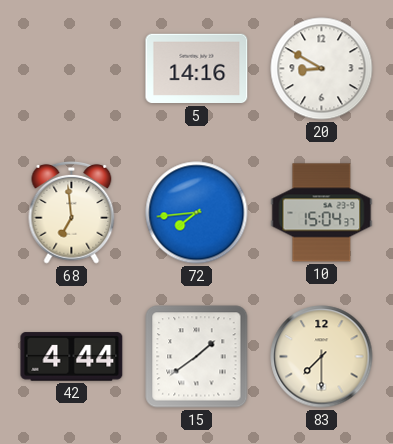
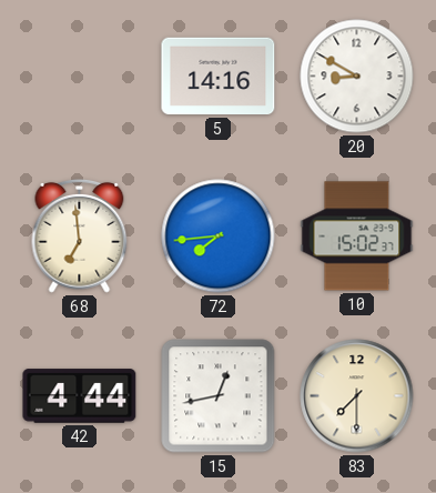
10: 15:04 -> 15:02 (357, 237)
15: 1:39 -> 12:43 (219, 396)
